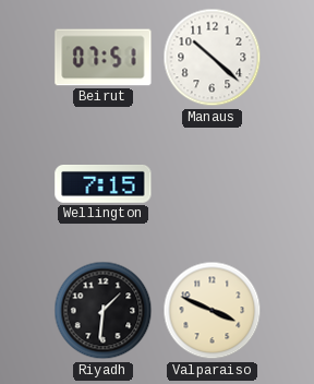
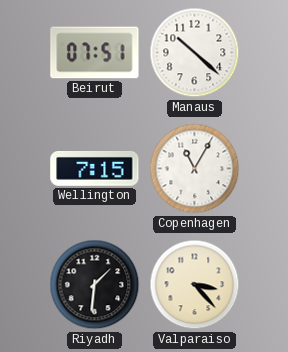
Copenhagen: none -> 11:05 (195, 169)
Valparaiso: 3:49 -> 3:23 (195, 285)
